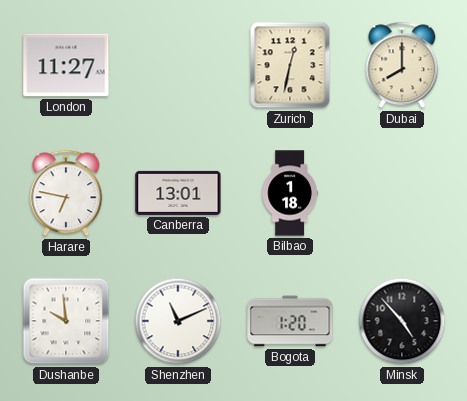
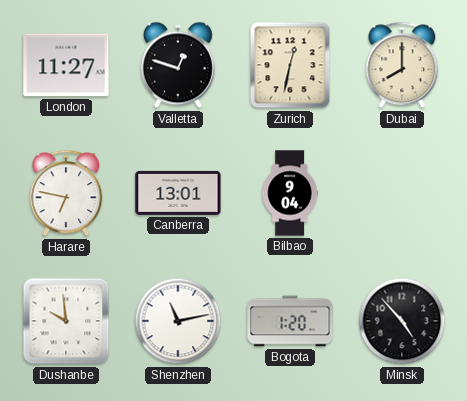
Valletta: none -> 12:48 (178, 65)
Bilbao: 1:18 -> 9:04 (290, 193)
Shenzhen: 11:11 -> 11:13 (178, 321)
